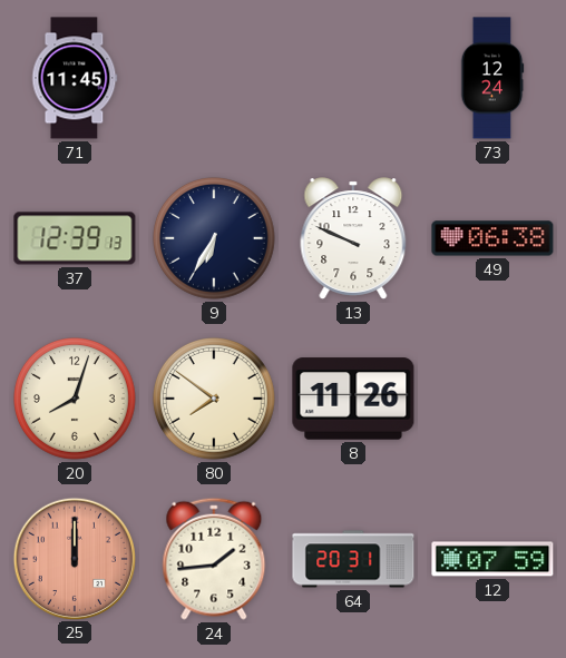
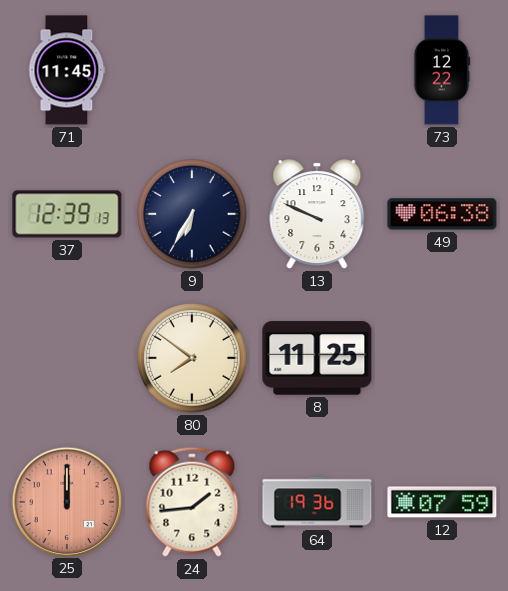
73: 12:24 -> 12:22 (442, 70)
20: 8:03 -> none (76, 400)
8: 11:26 -> 11:25 (317, 358)
64: 20:31 -> 19:36 (317, 502)
